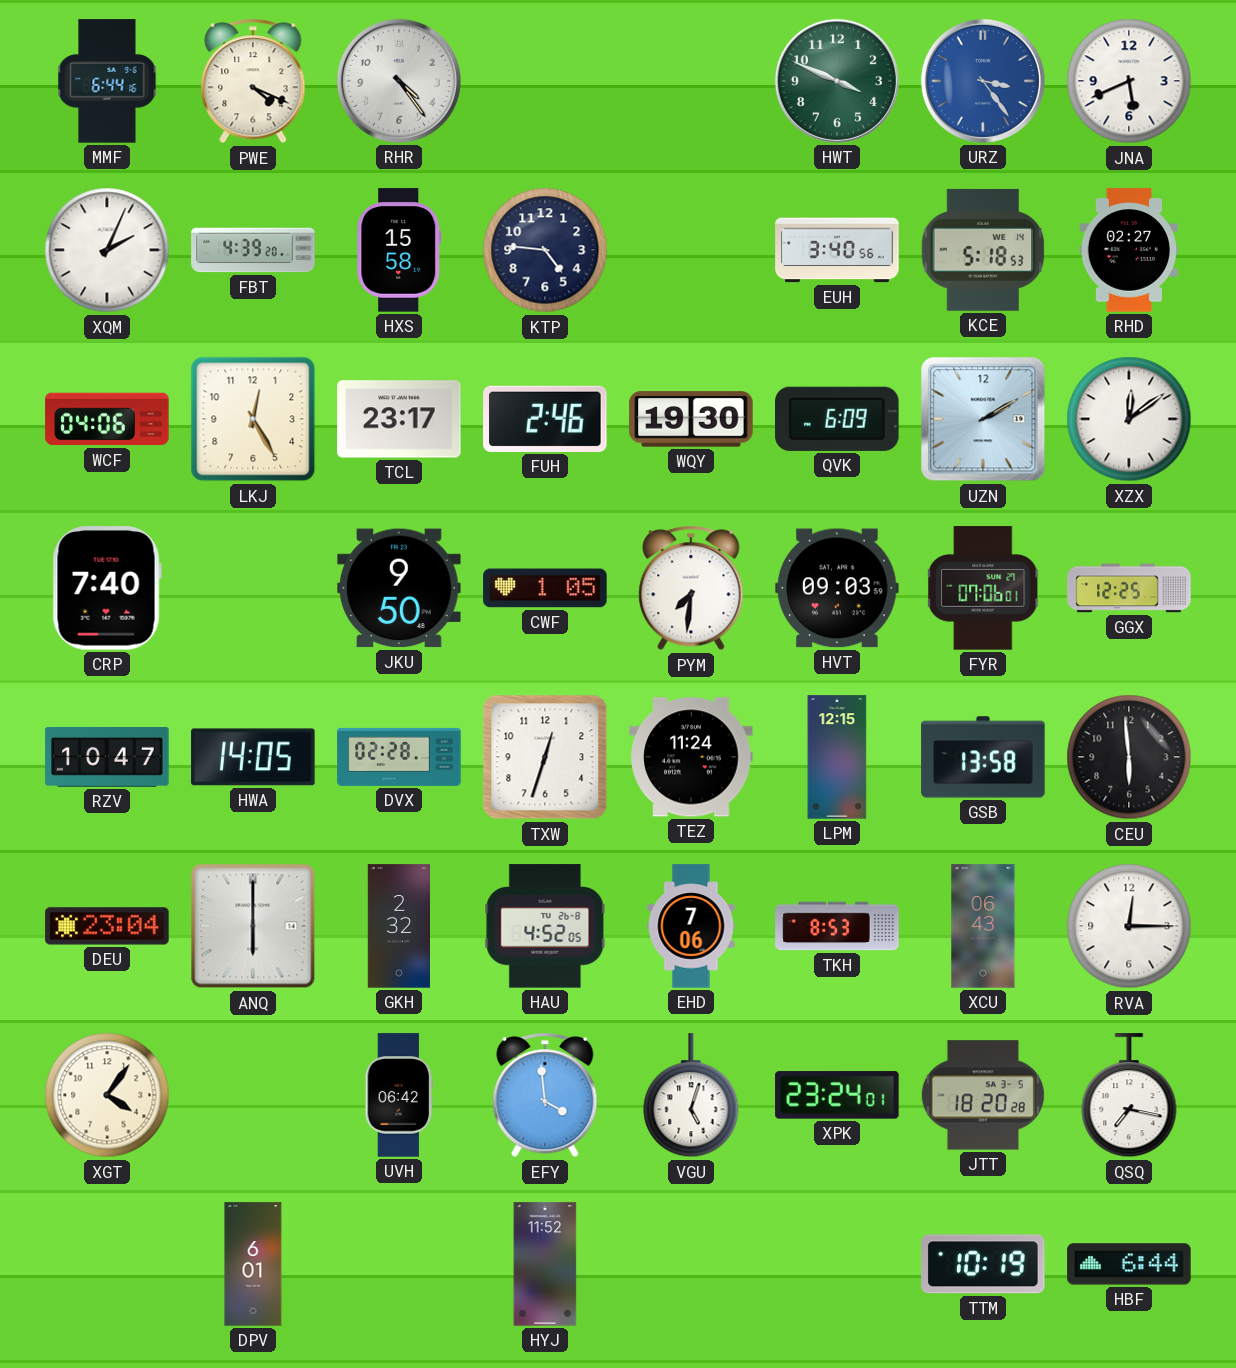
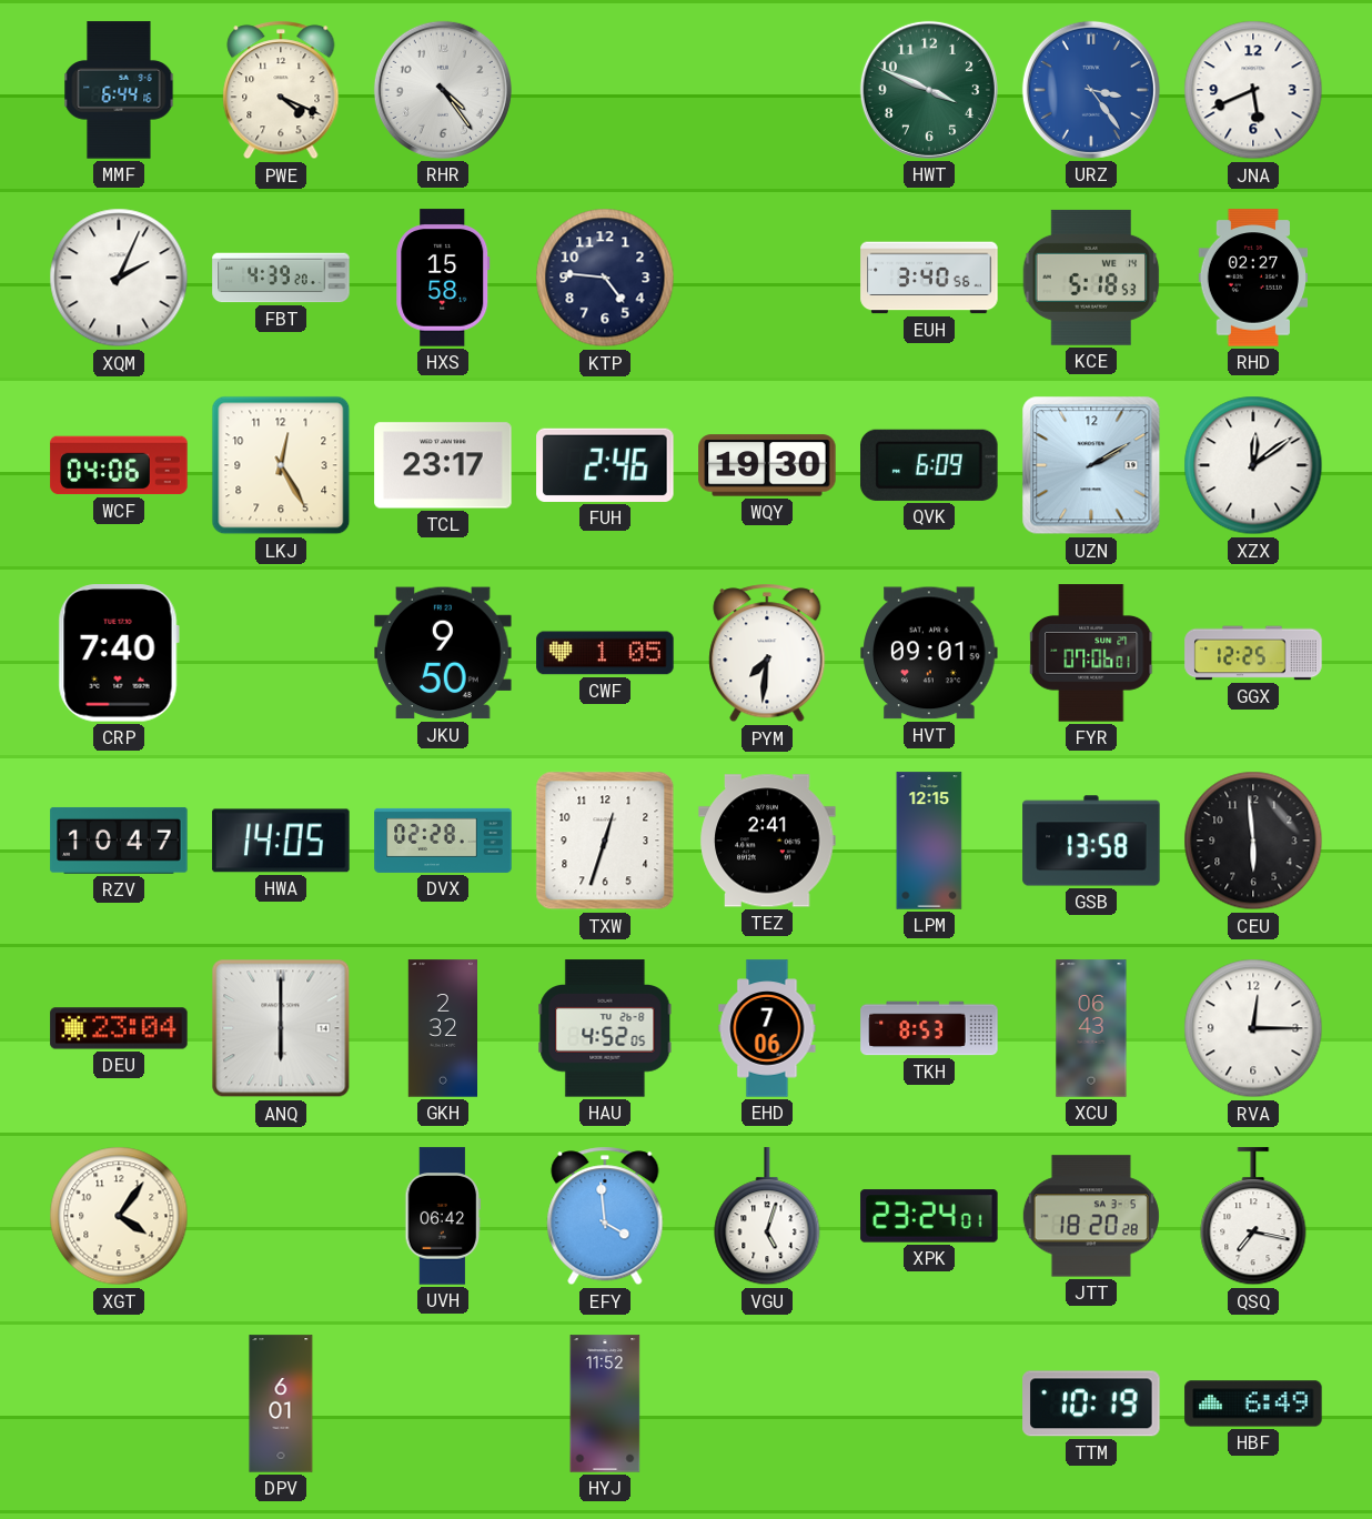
HVT: 09:03 -> 09:01 (929, 653)
TEZ: 11:24 -> 2:41 (767, 841)
HBF: 6:44 -> 6:49 (1253, 1404)
